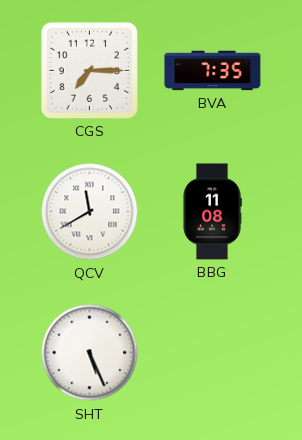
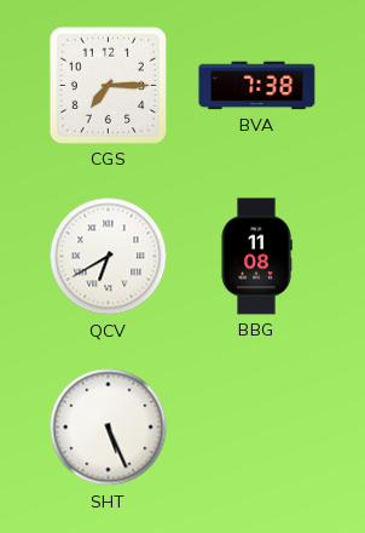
BVA: 7:35 -> 7:38 (257, 86)
QCV: 11:40 -> 6:40 (109, 257)
